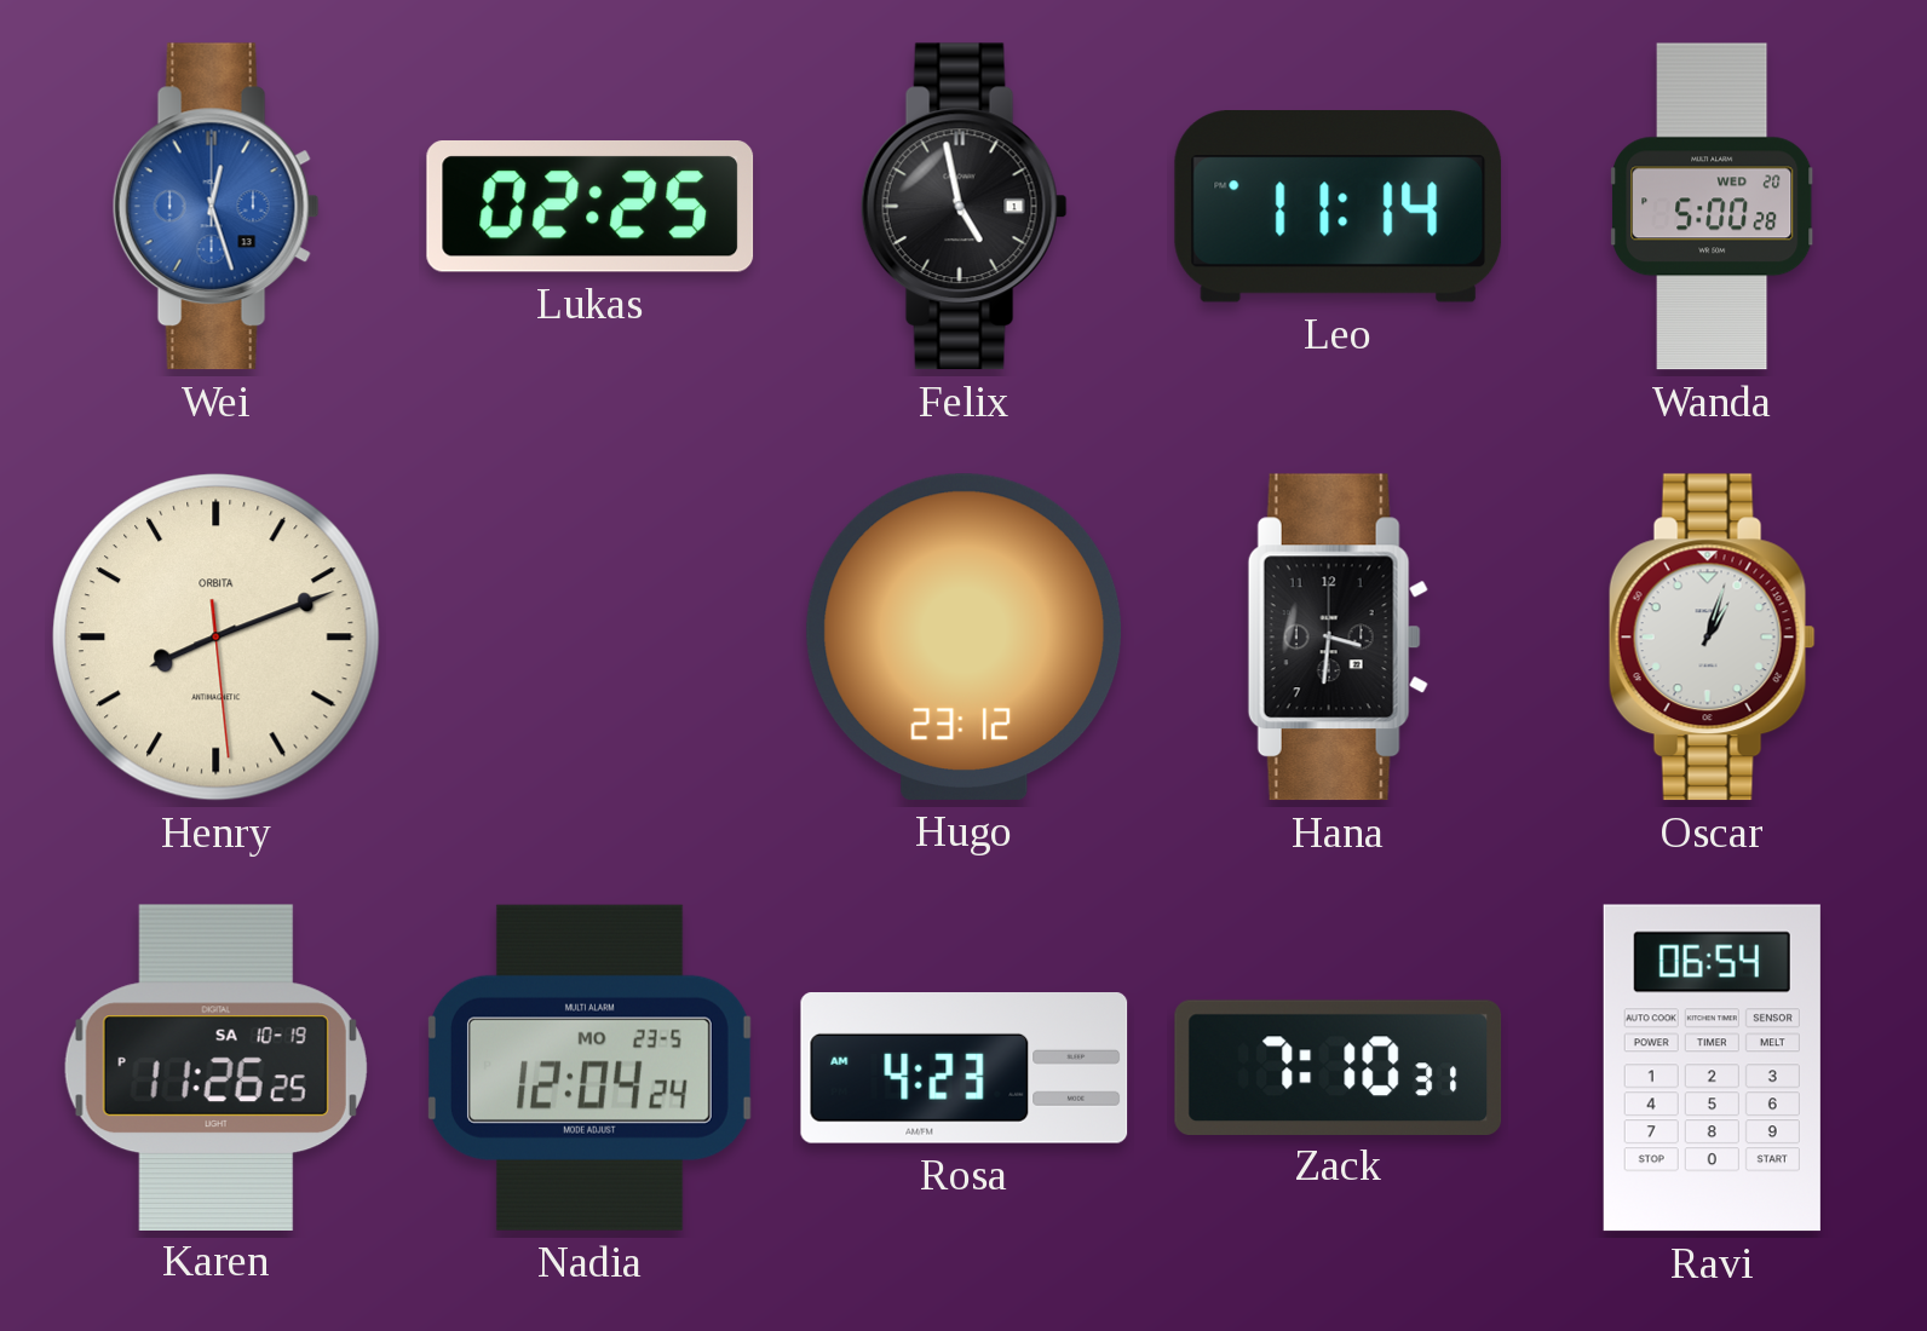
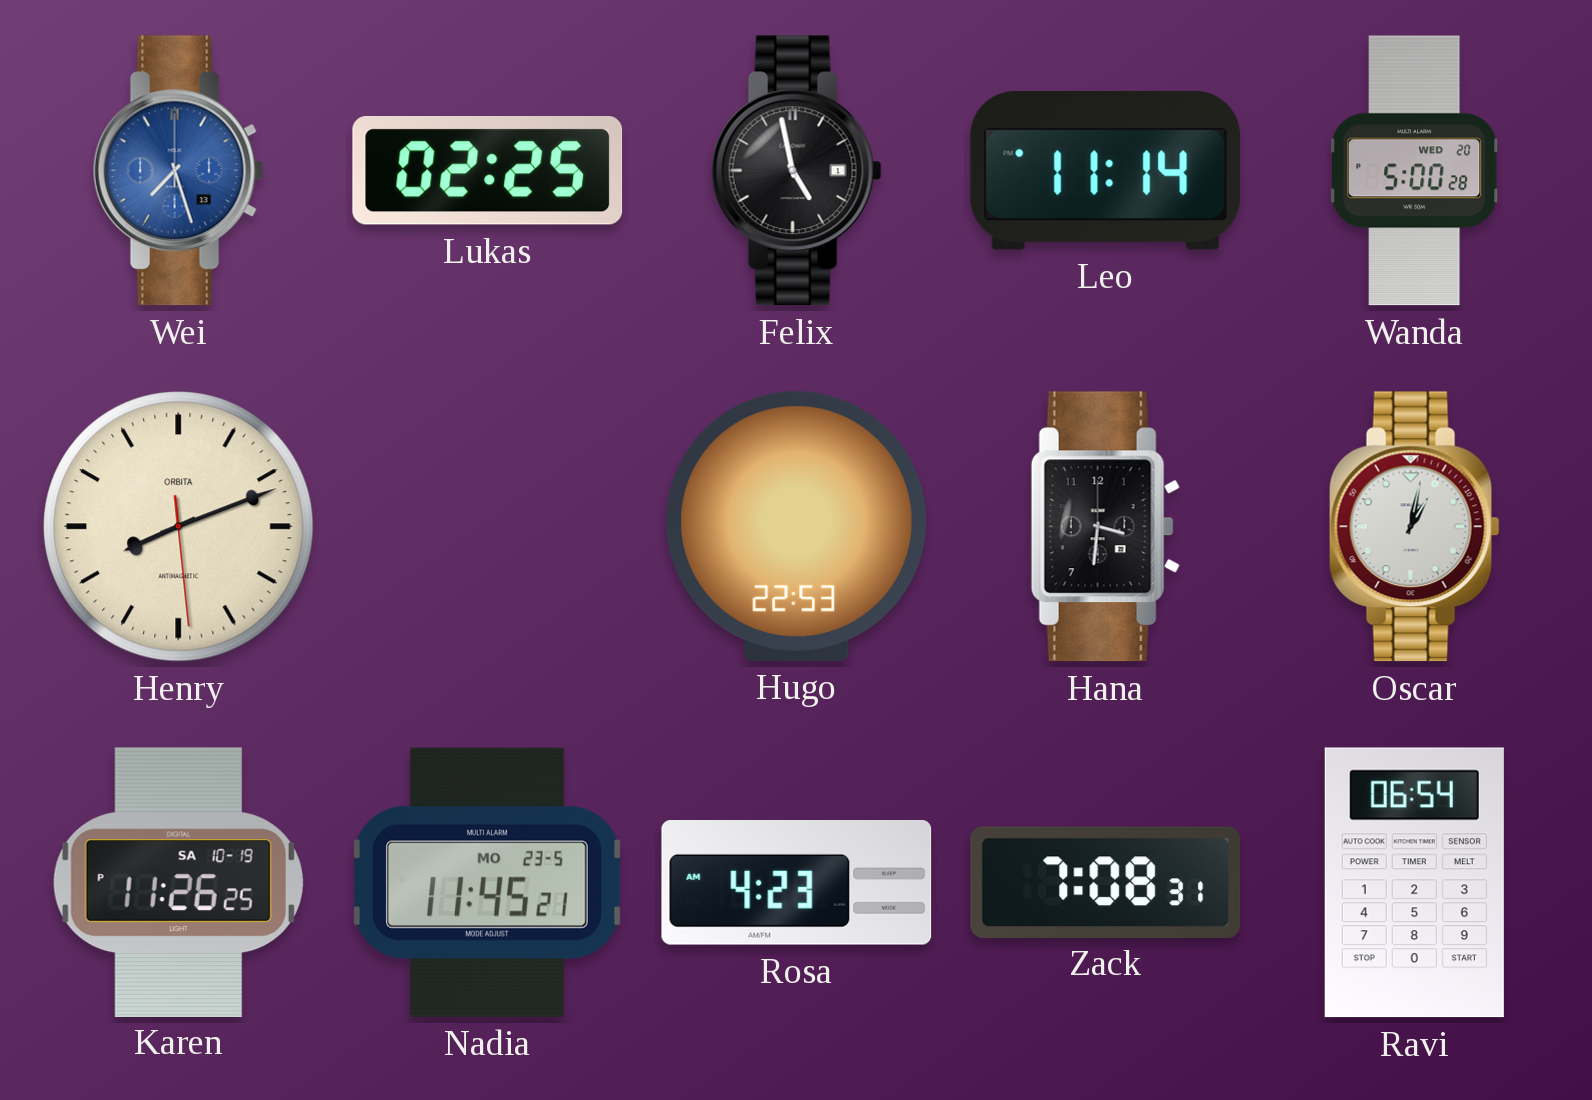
Wei: 12:27 -> 7:27 (178, 171)
Hugo: 23:12 -> 22:53 (796, 526)
Oscar: 1:03 -> 1:02 (1414, 527)
Nadia: 12:04 -> 11:45 (488, 882)
Zack: 7:10 -> 7:08 (1106, 882)
